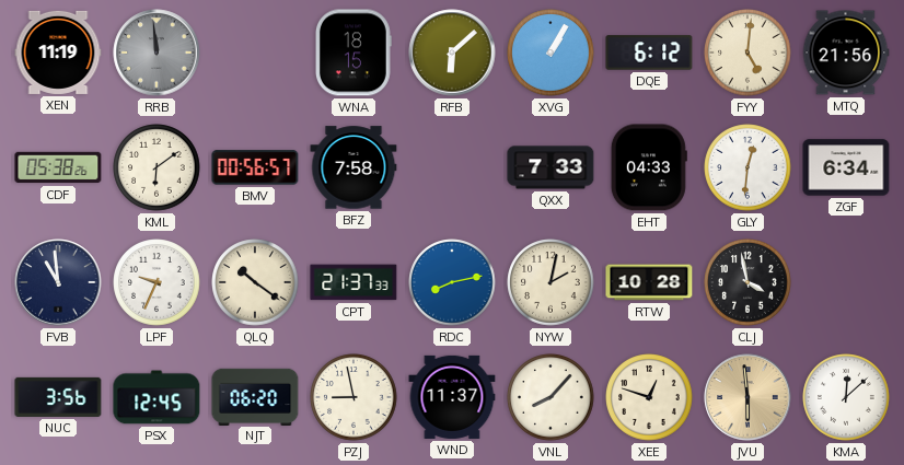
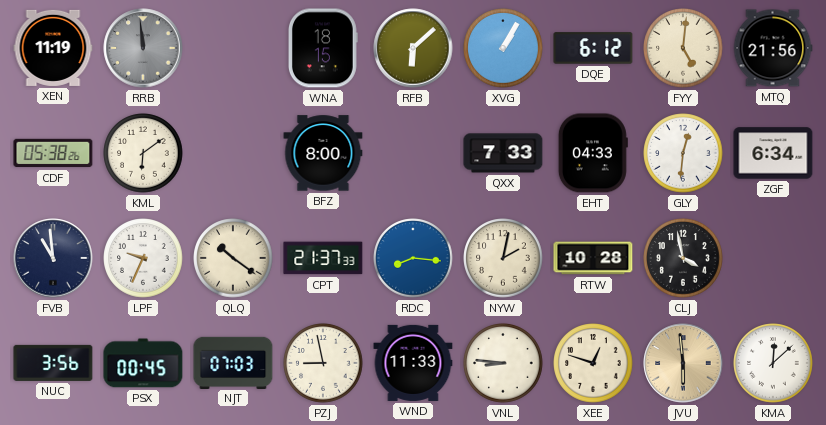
BMV: 00:56 -> none (255, 167)
BFZ: 7:58 -> 8:00 (323, 153)
RDC: 8:13 -> 8:16 (413, 258)
PSX: 12:45 -> 00:45 (143, 363)
NJT: 06:20 -> 07:03 (233, 362)
WND: 11:37 -> 11:33 (413, 363)
VNL: 8:07 -> 8:46 (503, 363)
